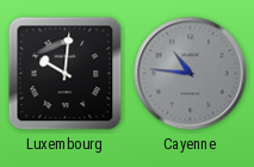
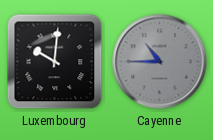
Cayenne: 10:46 -> 10:45 (160, 62)
